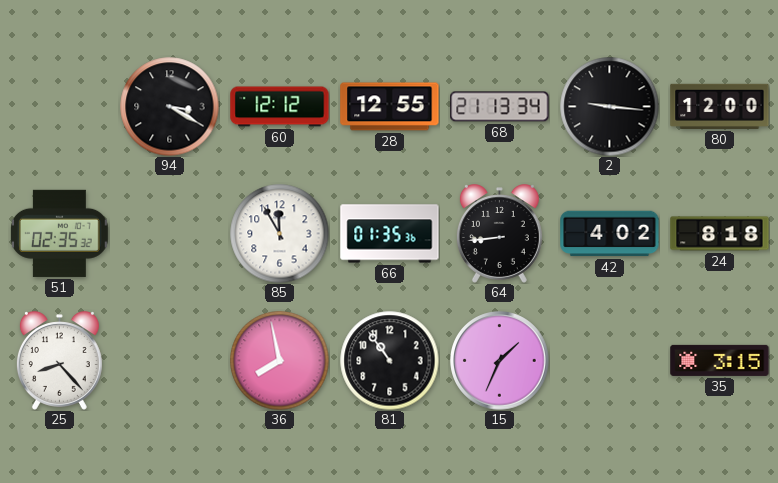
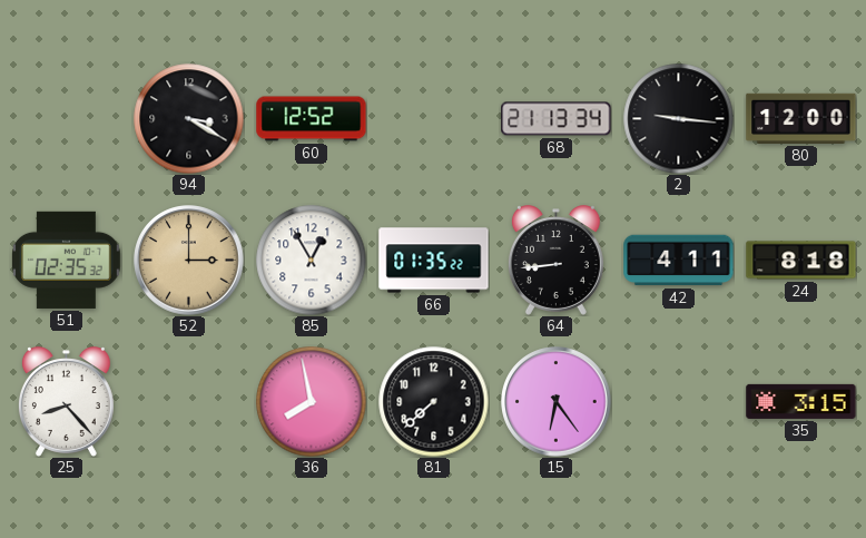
60: 12:12 -> 12:52 (312, 119)
28: 12:55 -> none (390, 107)
52: none -> 3:00 (189, 261)
85: 11:55 -> 12:55 (312, 261)
66: 01:35:36 -> 01:35:22 (434, 261)
42: 4:02 -> 4:11 (679, 261)
81: 10:54 -> 7:38 (434, 402)
15: 1:34 -> 6:24 (557, 402)
